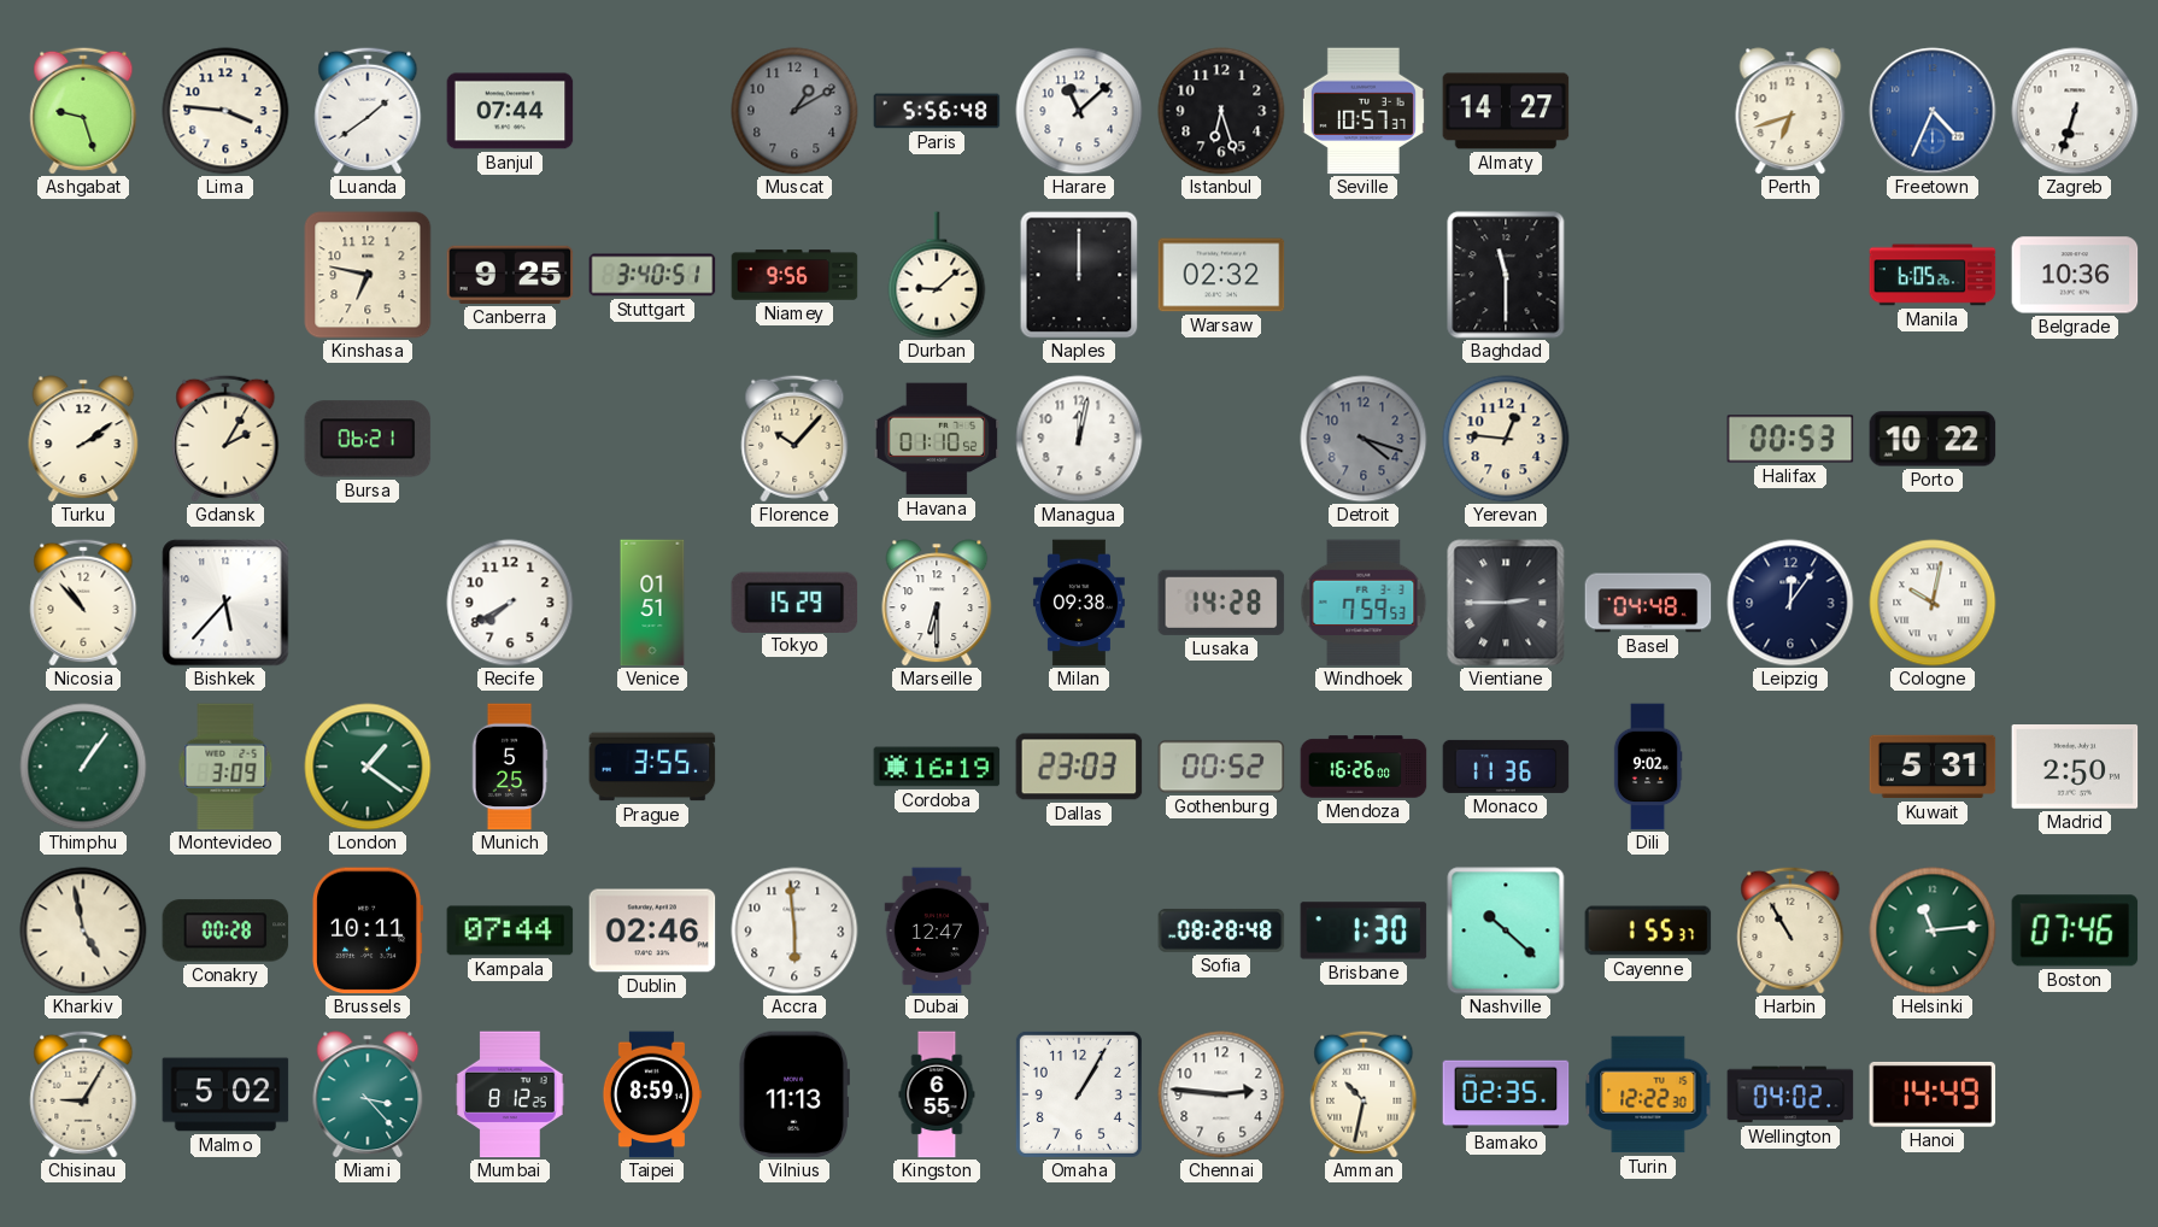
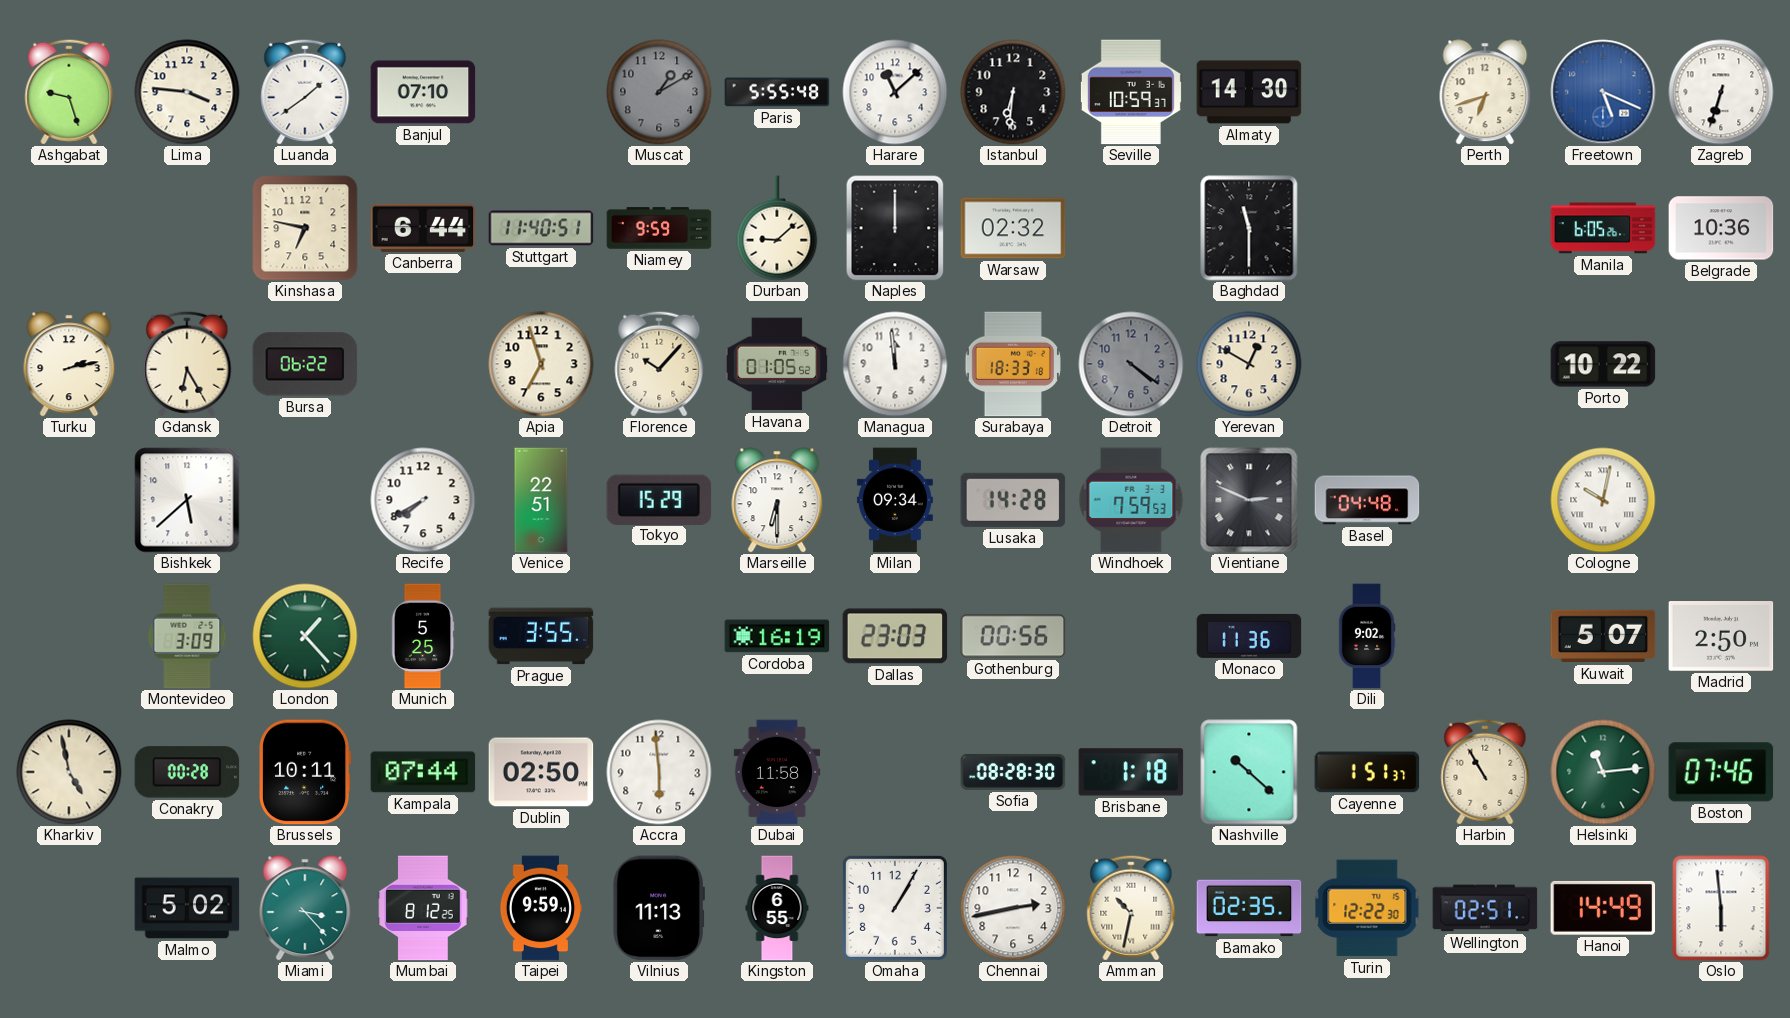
Banjul: 07:44 -> 07:10 (423, 92)
Paris: 5:56 -> 5:55 (777, 92)
Istanbul: 6:27 -> 6:31 (1013, 92)
Seville: 10:57 -> 10:59 (1131, 92)
Almaty: 14:27 -> 14:30 (1249, 92)
Freetown: 4:34 -> 5:19 (1603, 92)
Canberra: 9:25 -> 6:44 (423, 228)
Stuttgart: 3:40 -> 11:40 (541, 228)
Niamey: 9:56 -> 9:59 (659, 228)
Turku: 2:09 -> 2:13 (69, 364)
Gdansk: 2:05 -> 6:25 (187, 364)
Bursa: 06:21 -> 06:22 (305, 364)
Apia: none -> 6:57 (541, 364)
Havana: 01:10 -> 01:05 (777, 364)
Managua: 12:02 -> 11:59 (895, 364)
Surabaya: none -> 18:33 (1012, 364)
Detroit: 4:18 -> 4:21 (1131, 364)
Yerevan: 12:46 -> 12:50 (1249, 364)
Halifax: 00:53 -> none (1790, 439)
Nicosia: 10:53 -> none (83, 603)
Bishkek: 5:37 -> 5:38 (187, 500)
Venice: 01:51 -> 22:51 (541, 500)
Milan: 09:38 -> 09:34 (895, 500)
Vientiane: 2:45 -> 2:49 (1249, 500)
Leipzig: 12:06 -> none (1790, 603)
Thimphu: 1:06 -> none (83, 767)
London: 1:21 -> 1:23 (305, 636)
Gothenburg: 00:52 -> 00:56 (1013, 636)
Mendoza: 16:26 -> none (1364, 767)
Kuwait: 5:31 -> 5:07 (1603, 636)
Dublin: 02:46 -> 02:50 (541, 772)
Dubai: 12:47 -> 11:58 (777, 772)
Sofia: 08:28:48 -> 08:28:30 (1013, 772)
Brisbane: 1:30 -> 1:18 (1131, 772)
Cayenne: 1:55 -> 1:51 (1367, 772)
Chisinau: 9:05 -> none (83, 1094)
Taipei: 8:59 -> 9:59 (540, 908)
Chennai: 2:46 -> 2:43 (1013, 908)
Wellington: 04:02 -> 02:51 (1485, 908)
Oslo: none -> 5:59 (1721, 908)
